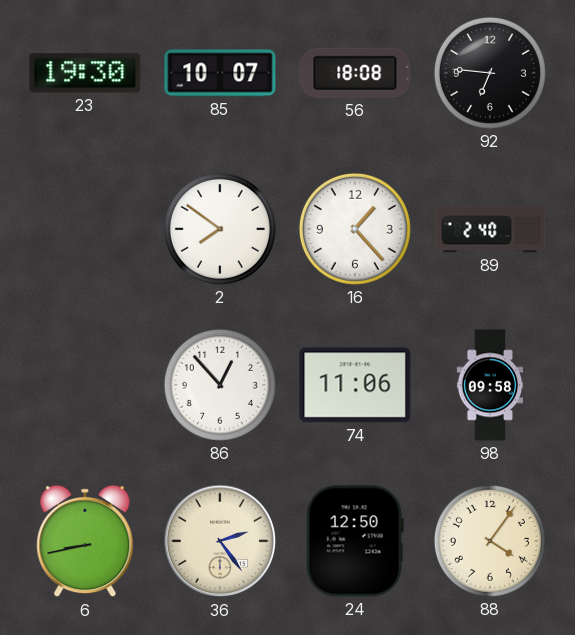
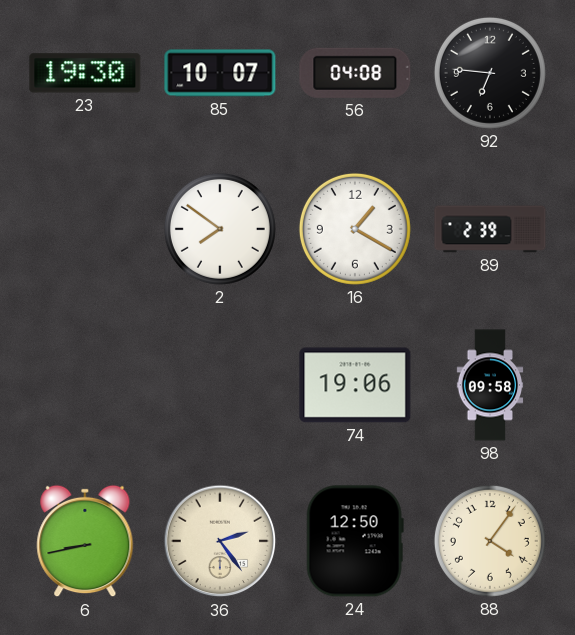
56: 18:08 -> 04:08 (355, 73)
16: 1:23 -> 1:20 (355, 229)
89: 2:40 -> 2:39 (490, 229)
86: 12:53 -> none (220, 385)
74: 11:06 -> 19:06 (355, 385)
